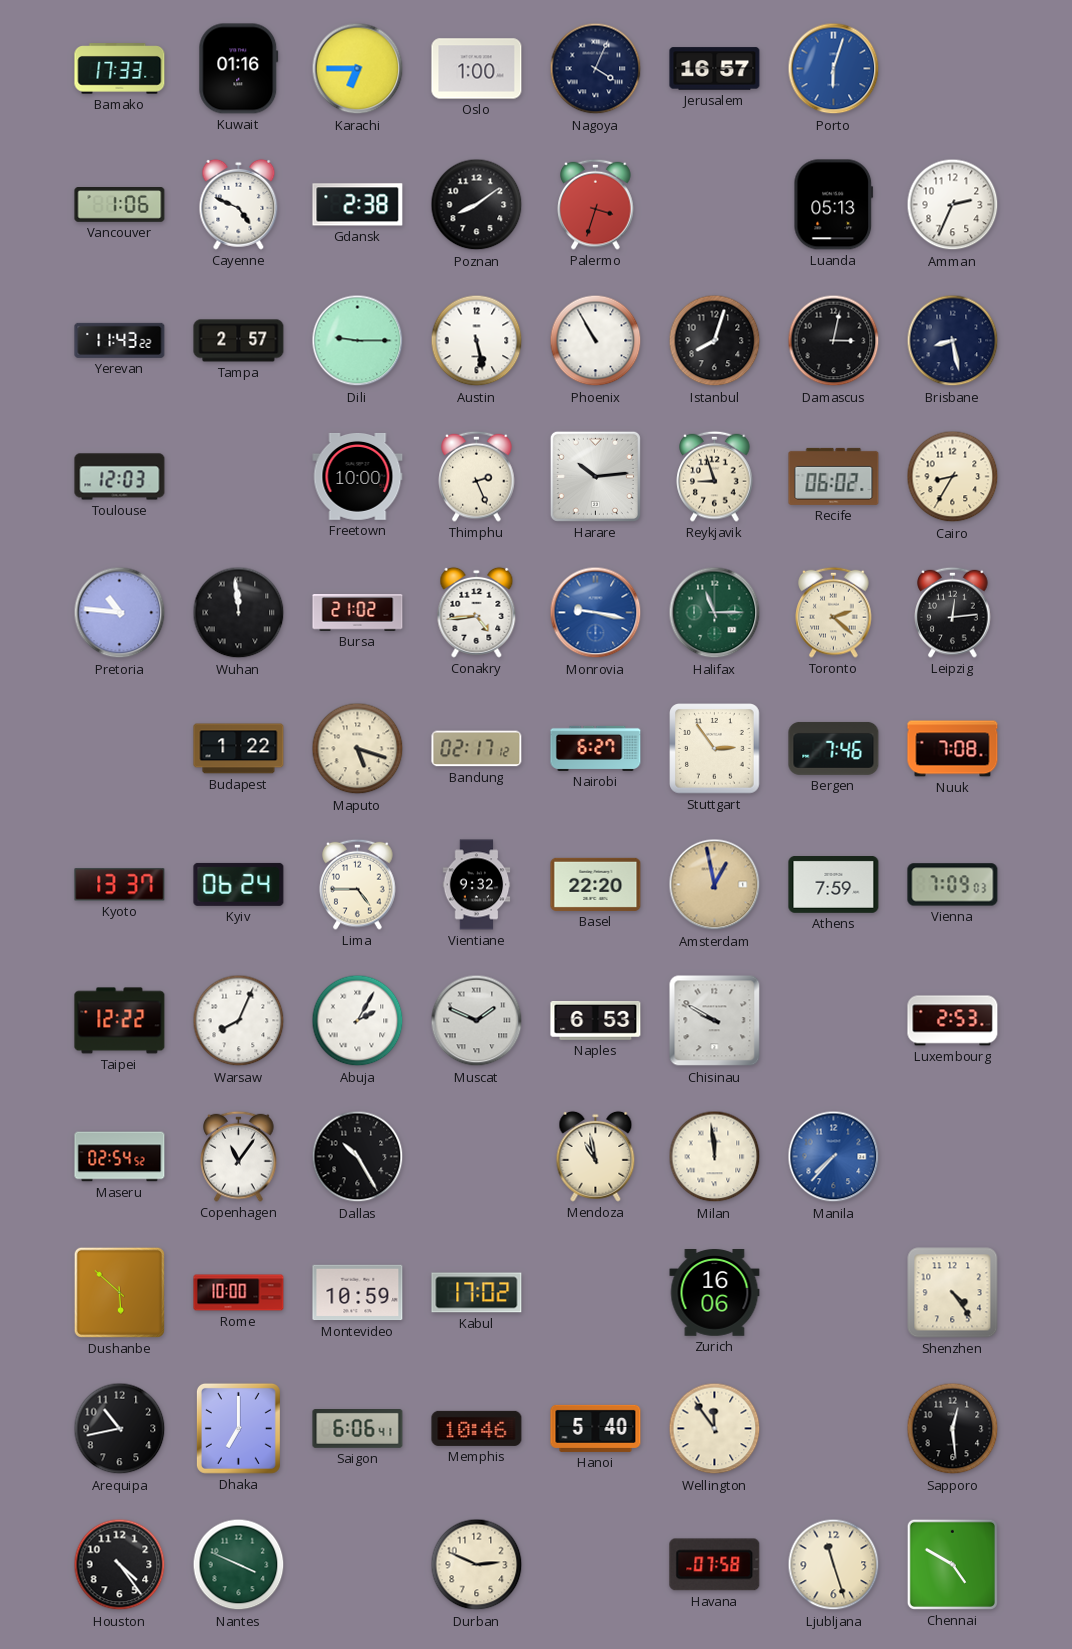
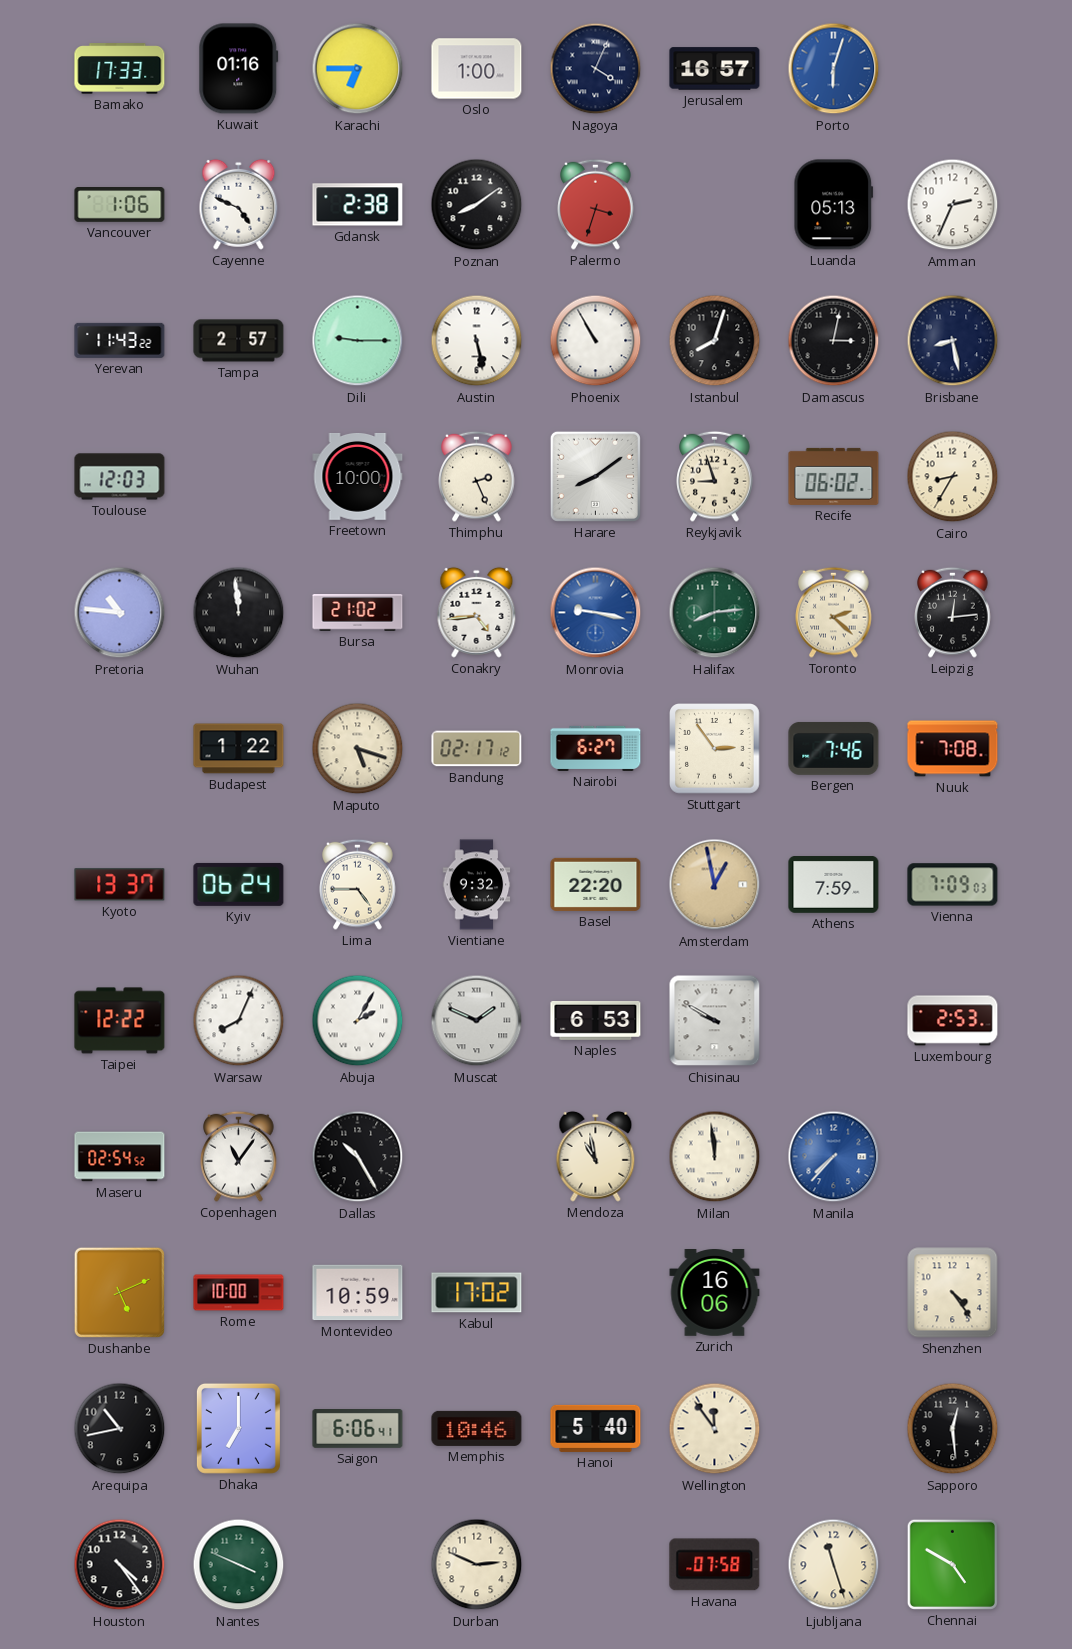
Harare: 10:14 -> 8:09 (595, 476)
Halifax: 11:15 -> 8:14 (715, 613)
Dushanbe: 5:52 -> 5:11 (119, 1292)
